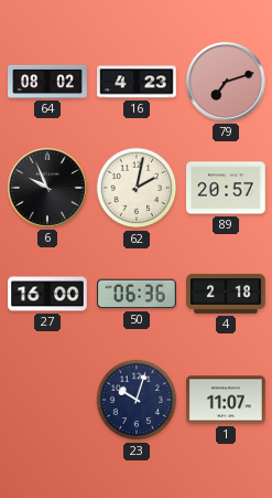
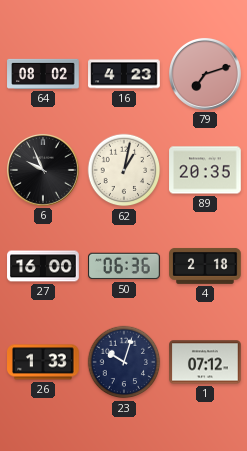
62: 2:02 -> 1:02 (124, 170)
89: 20:57 -> 20:35 (205, 170)
26: none -> 1:33 (43, 362)
1: 11:07 -> 07:12 (205, 362)
